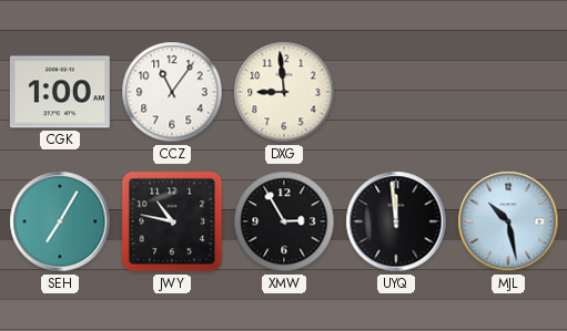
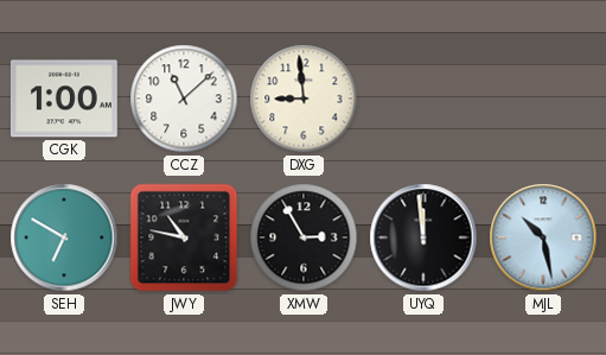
CCZ: 11:06 -> 11:08 (184, 99)
SEH: 7:05 -> 6:50 (64, 237)
